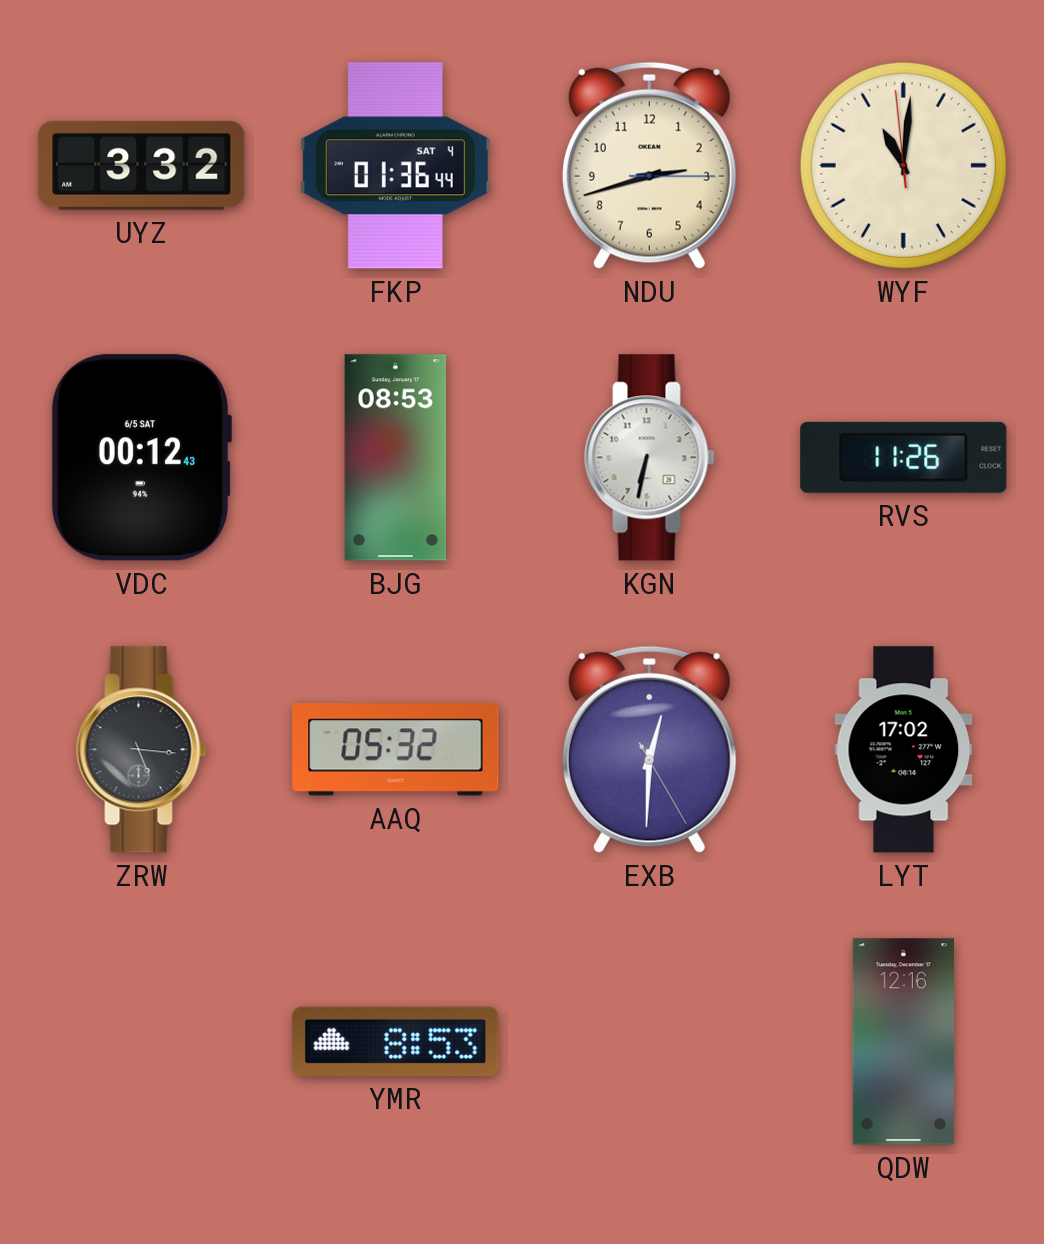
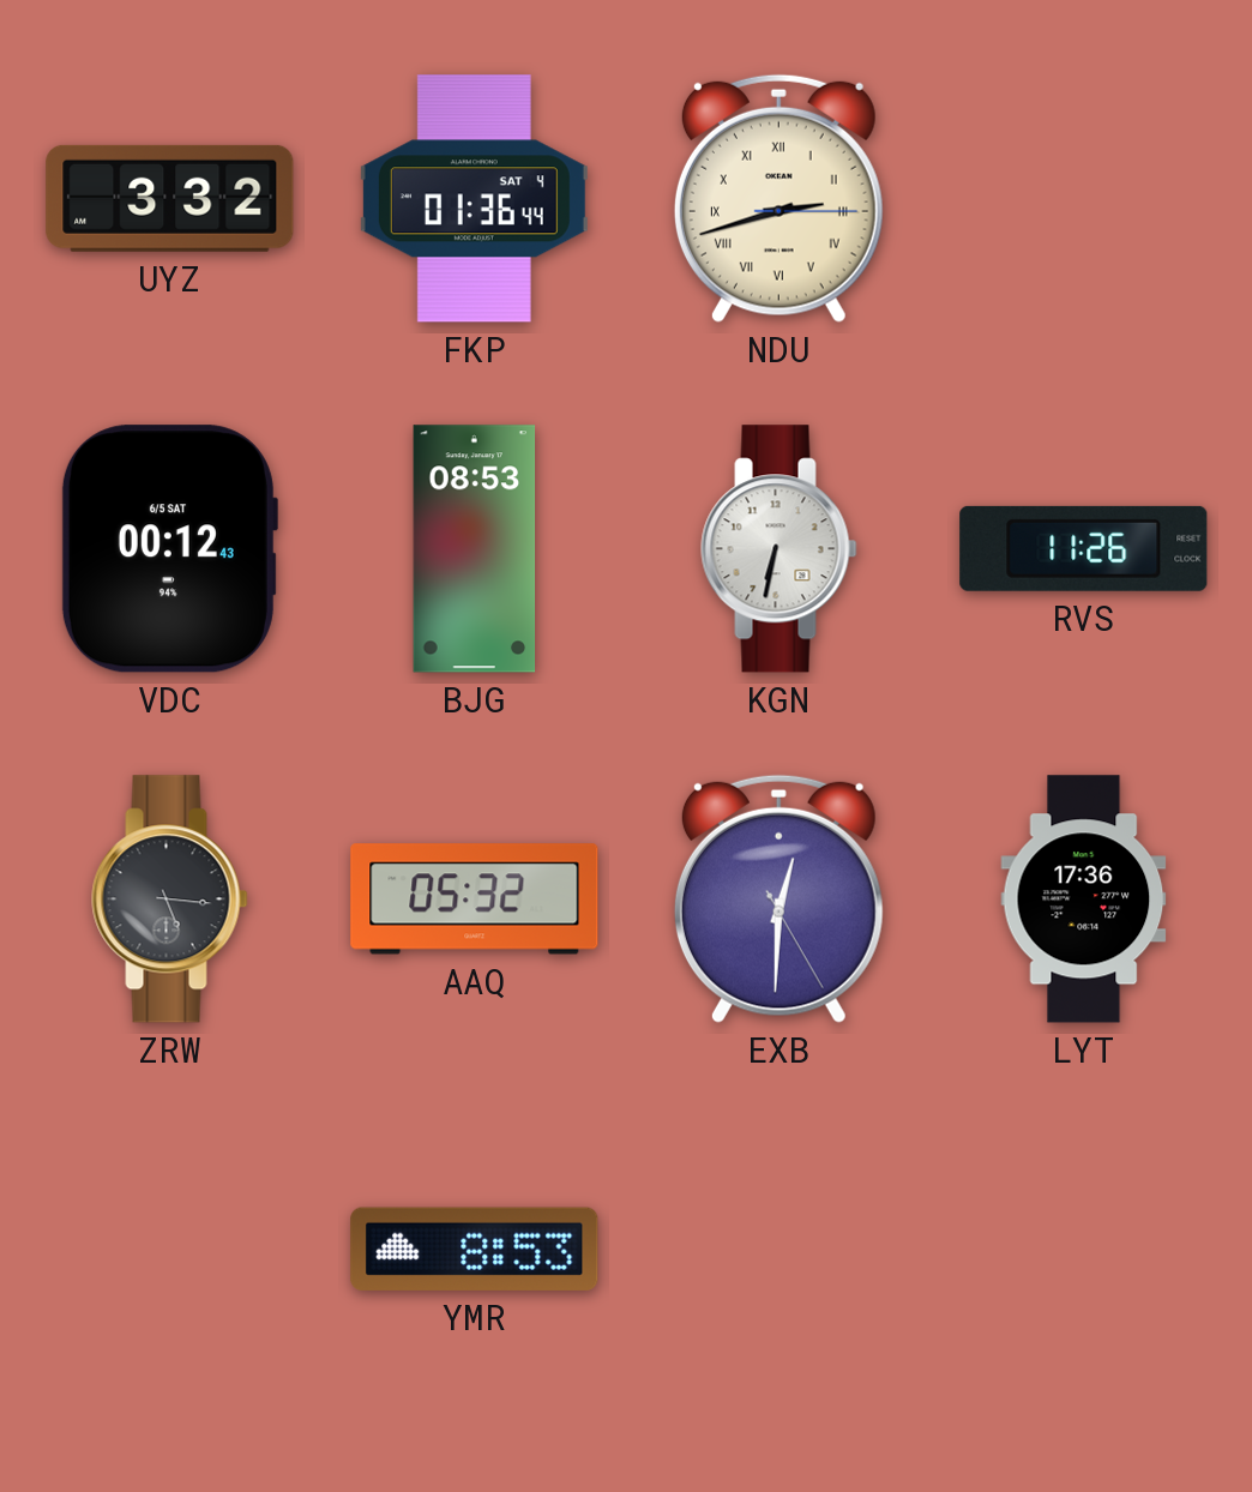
NDU numerals: Arabic -> Roman (778, 198)
WYF: 11:00 -> none (903, 165)
LYT: 17:02 -> 17:36 (1084, 900)
QDW: 12:16 -> none (903, 1042)
